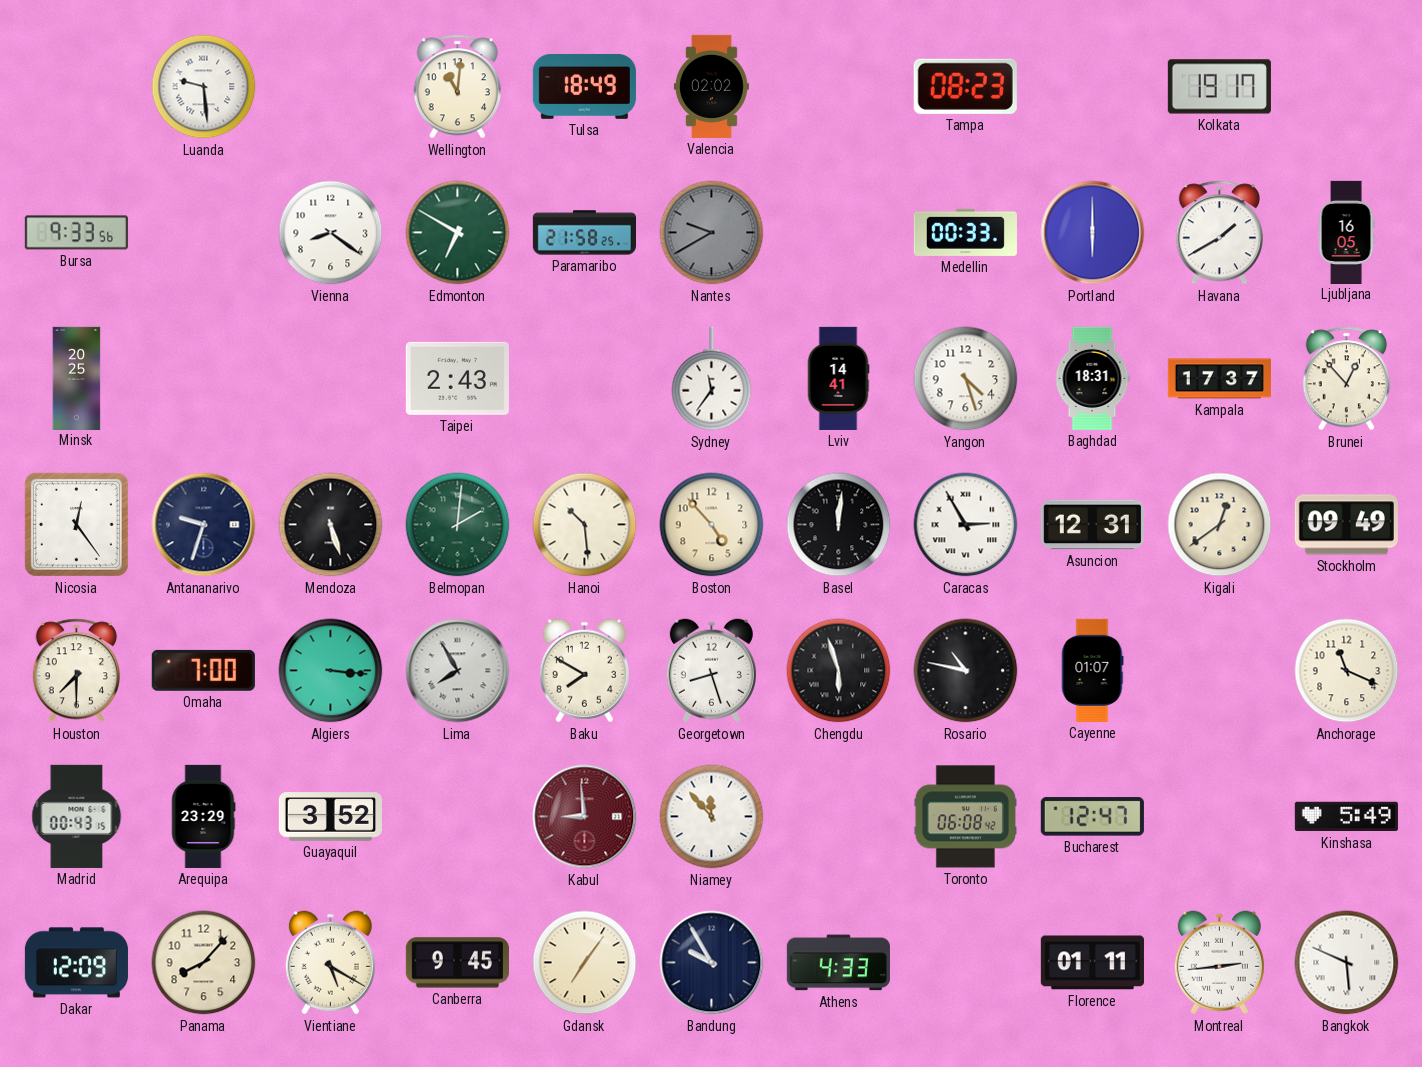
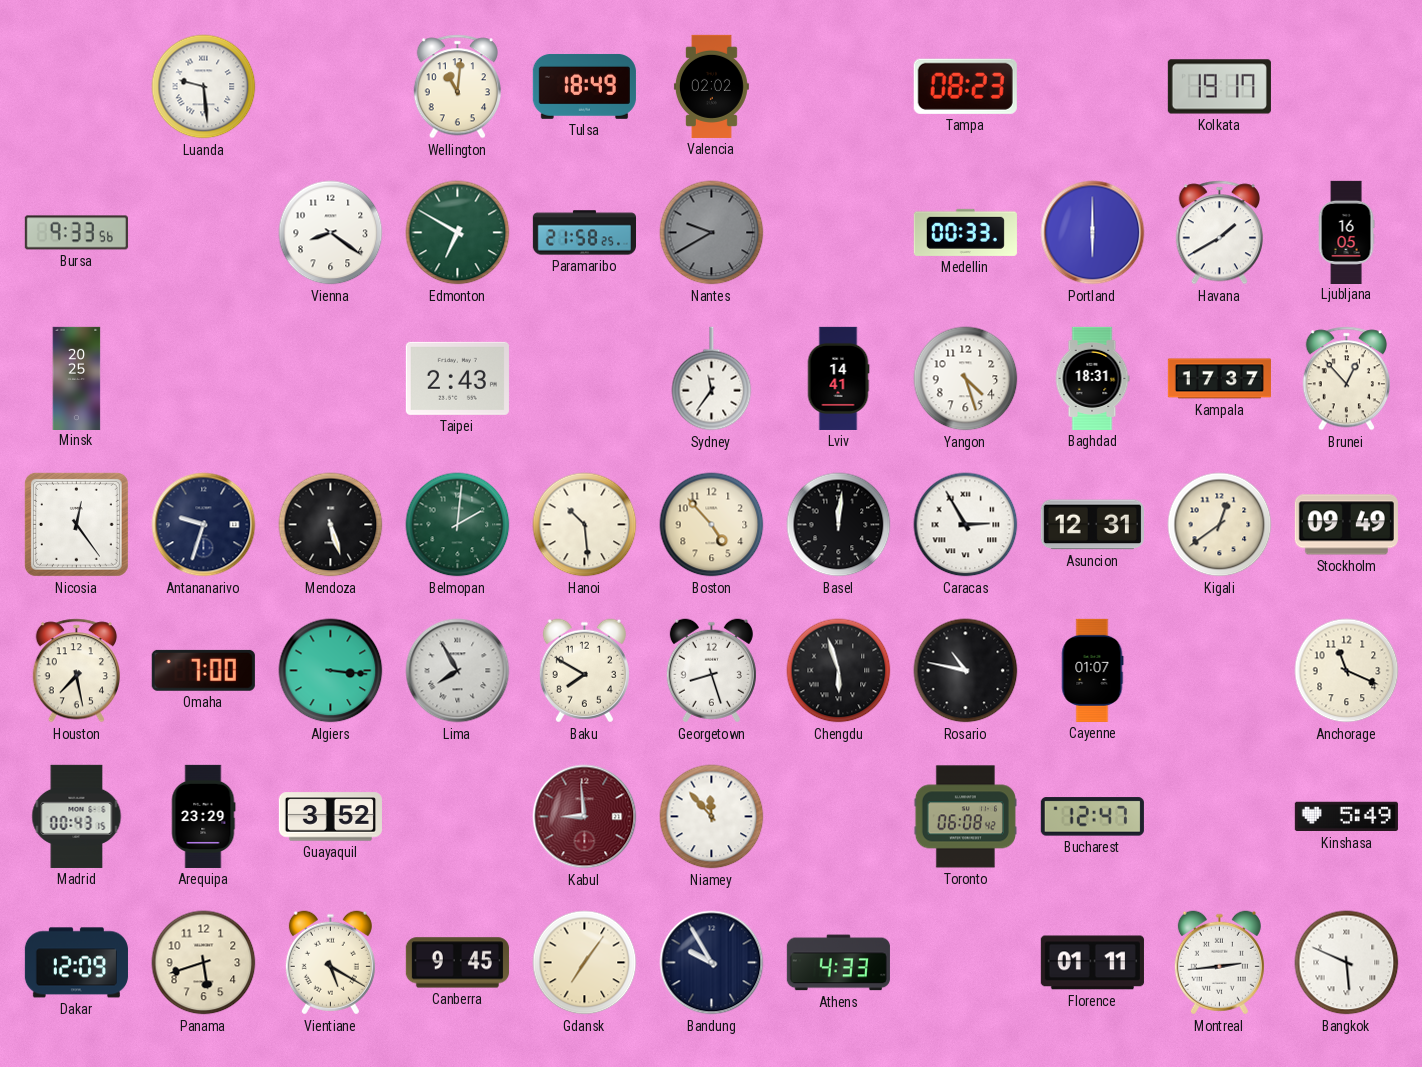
Houston: 7:30 -> 7:28 (76, 671)
Panama: 8:07 -> 5:42 (204, 963)
